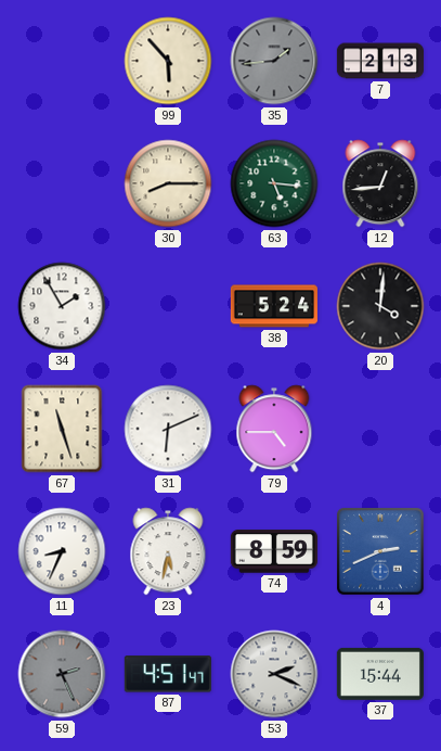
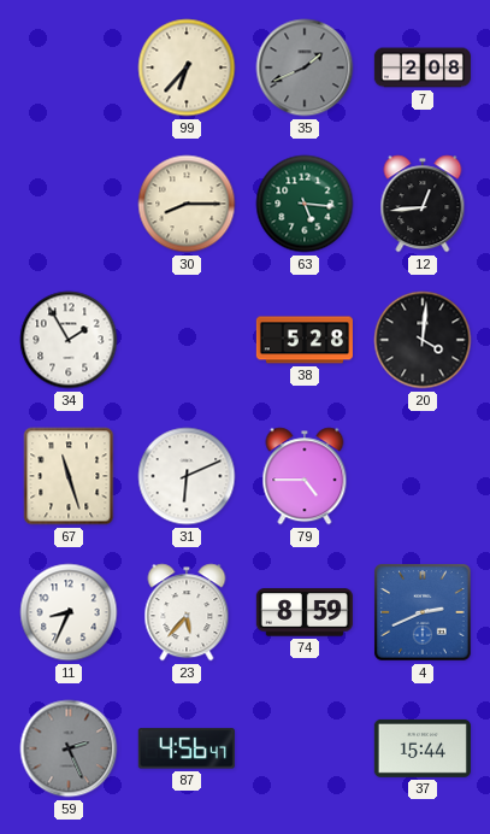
99: 5:53 -> 6:37 (187, 67)
35: 1:44 -> 1:41 (305, 67)
7: 2:13 -> 2:08 (423, 67)
38: 5:24 -> 5:28 (305, 340)
23: 5:32 -> 5:37 (187, 612)
87: 4:51 -> 4:56 (187, 748)
53: 2:19 -> none (274, 674)
